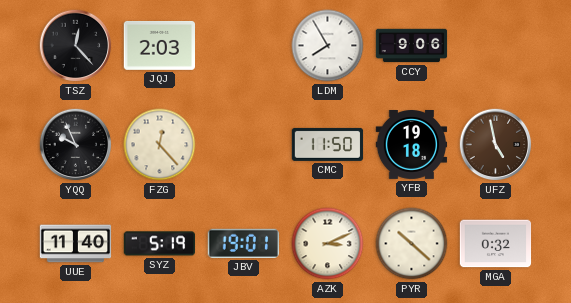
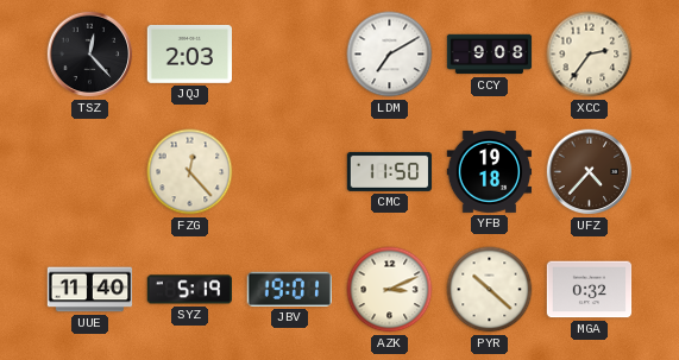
LDM: 7:55 -> 7:10 (390, 55)
CCY: 9:06 -> 9:08 (490, 55)
XCC: none -> 2:36 (590, 55)
YQQ: 9:56 -> none (76, 145)
UFZ: 4:58 -> 4:37 (590, 172)
